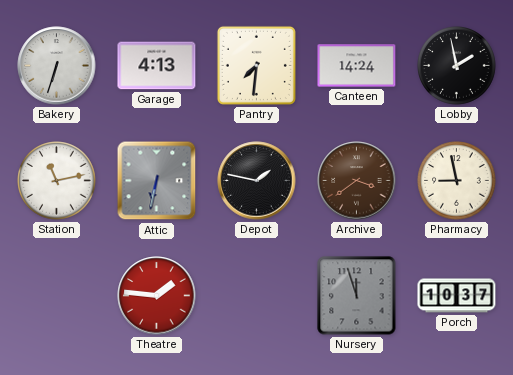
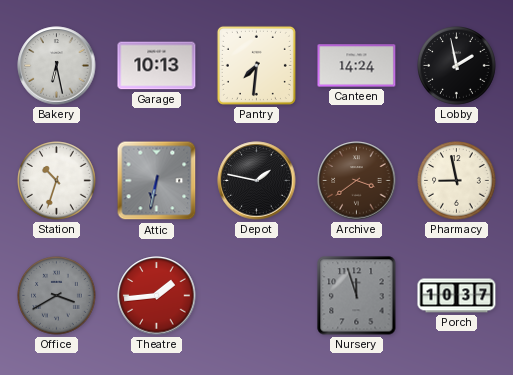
Bakery: 6:33 -> 6:28 (57, 66)
Garage: 4:13 -> 10:13 (157, 66)
Station: 11:13 -> 10:33 (57, 181)
Office: none -> 3:40 (57, 296)
Theatre: 1:46 -> 1:44 (157, 296)
